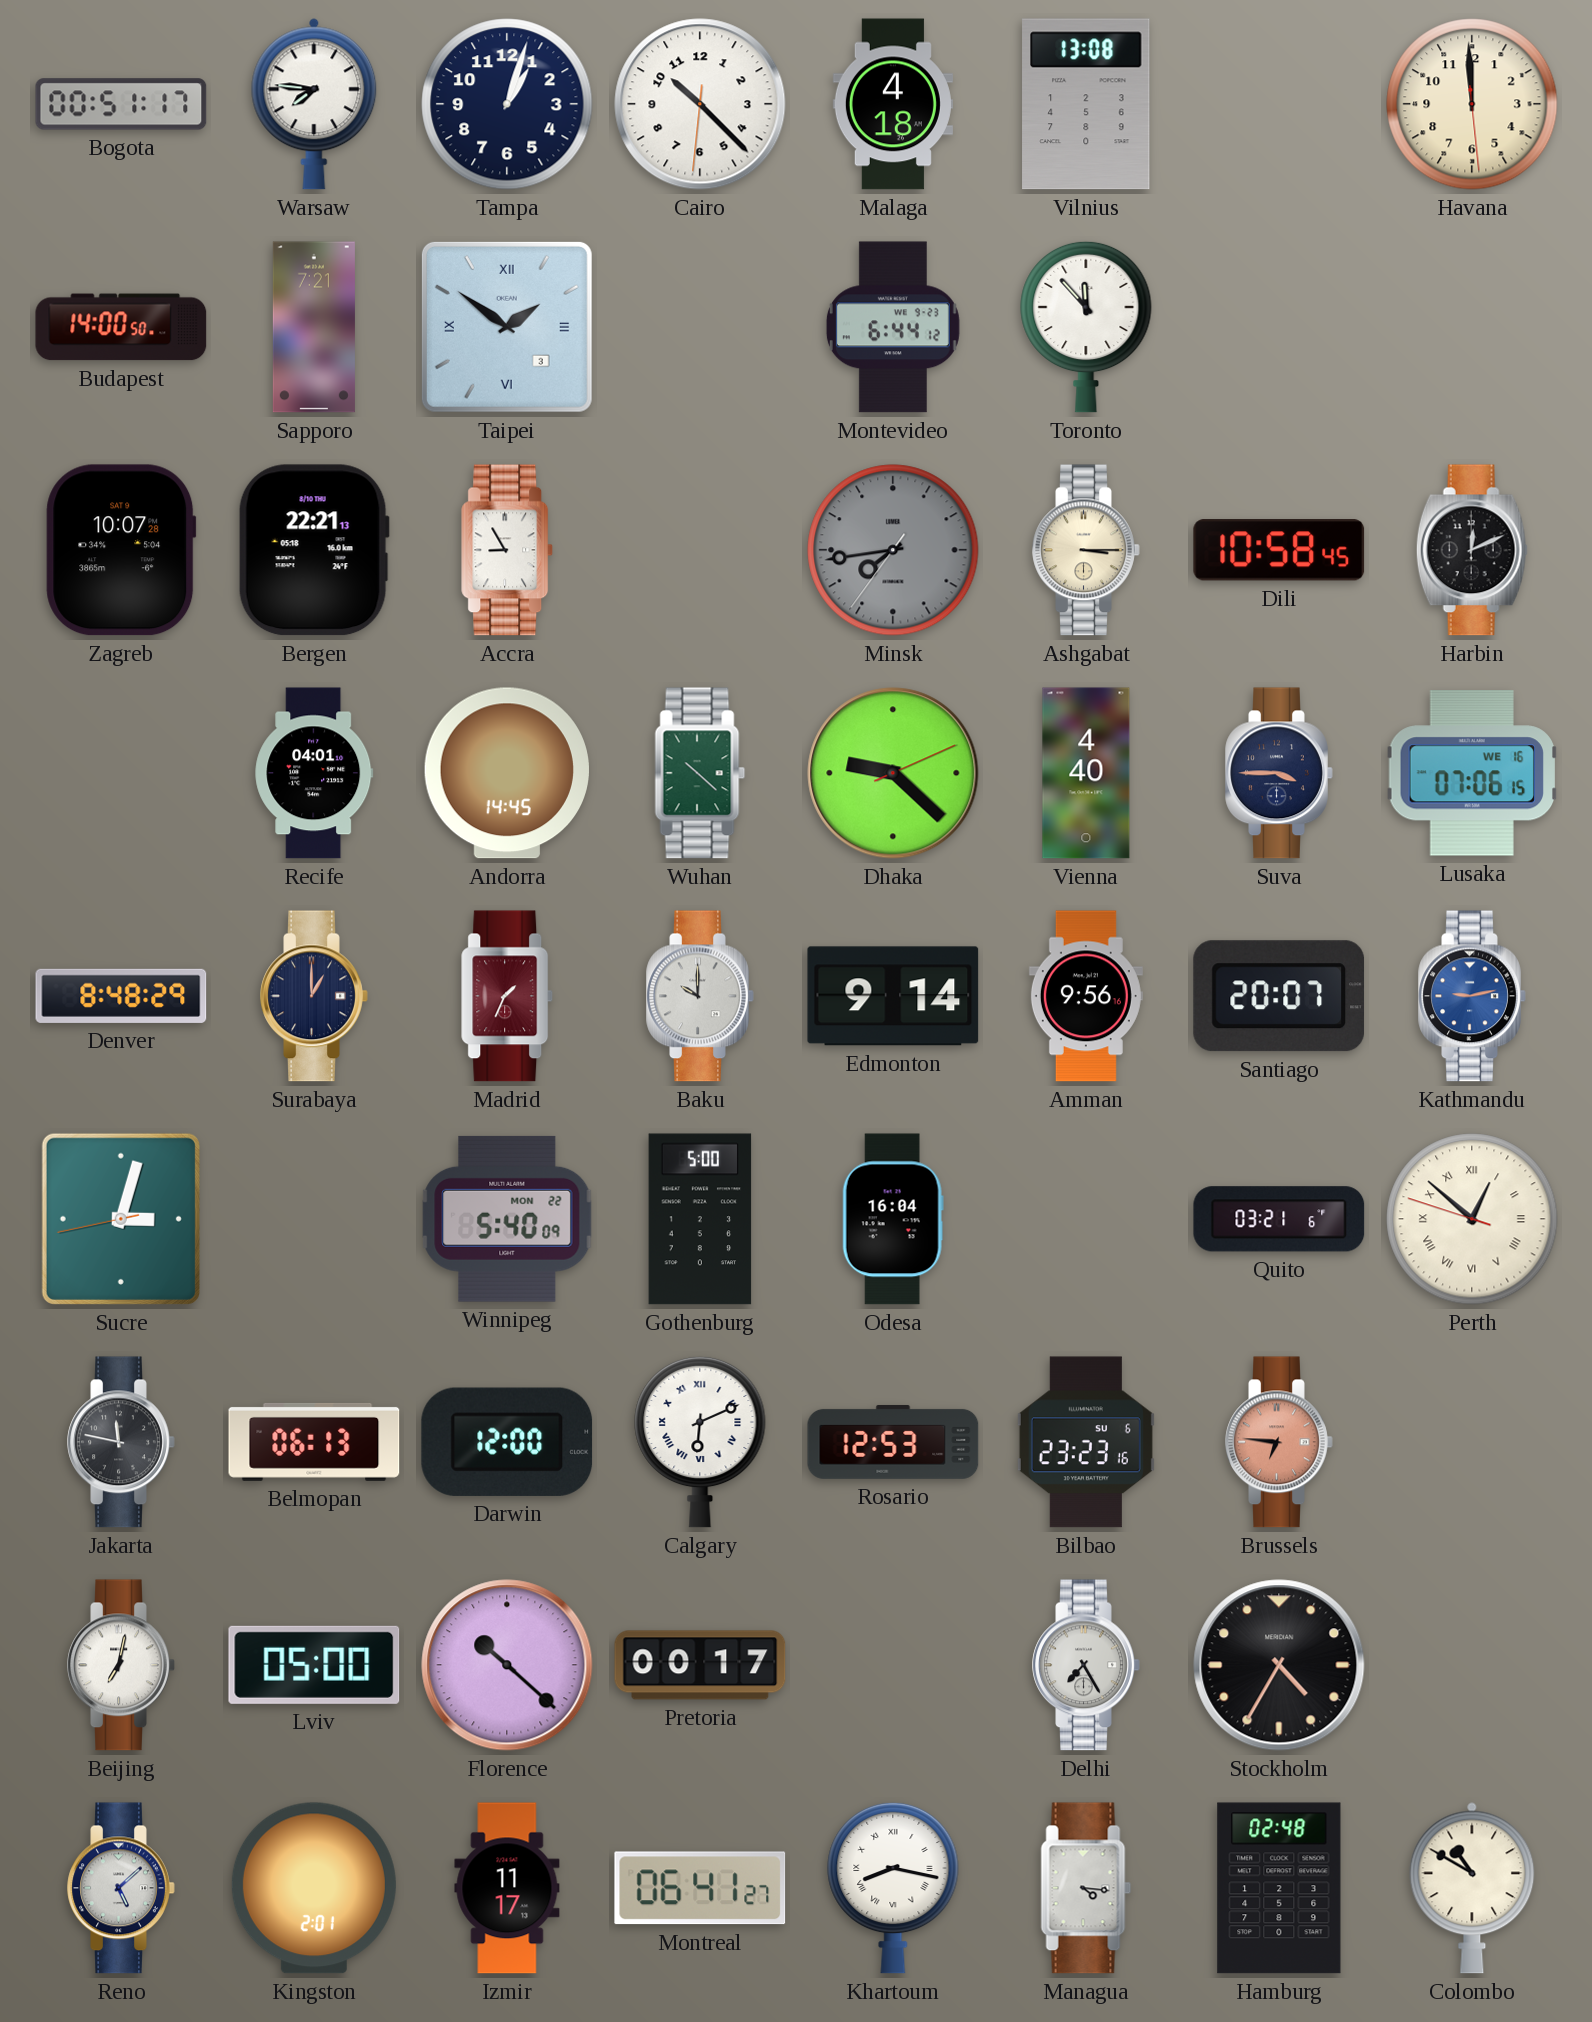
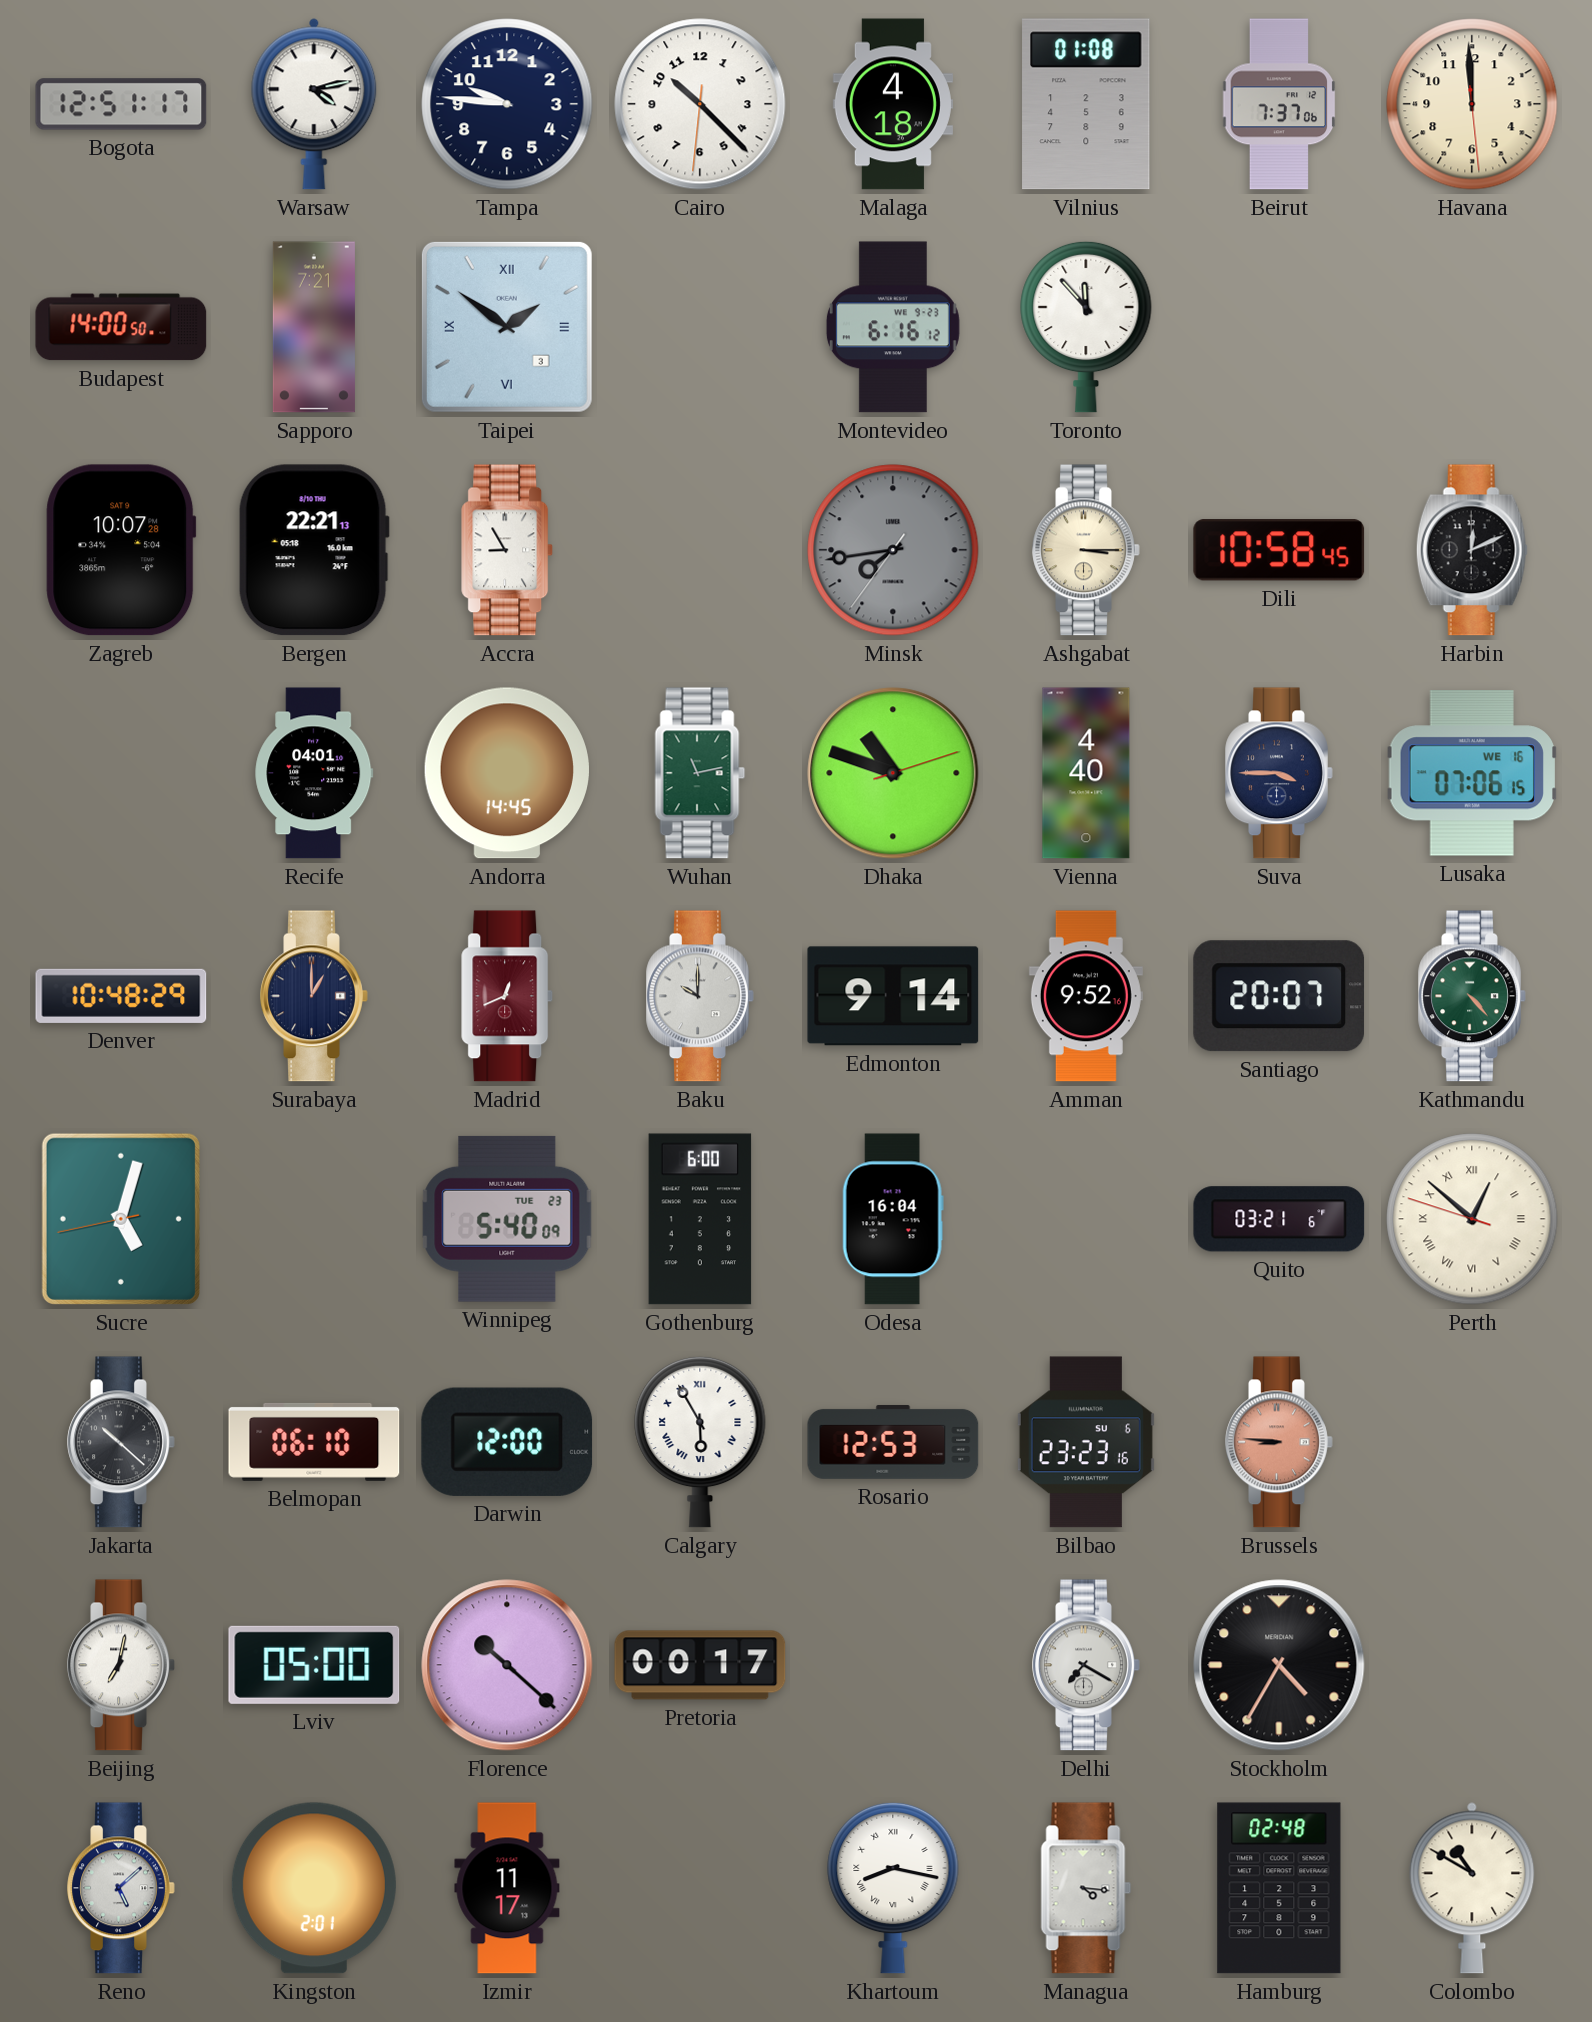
Bogota: 00:51 -> 12:51 (121, 104)
Warsaw: 7:46 -> 4:13 (314, 104)
Tampa: 1:03 -> 9:46 (507, 104)
Vilnius: 13:08 -> 01:08 (1086, 104)
Beirut: none -> 7:37 (1279, 104)
Montevideo: 6:44 -> 6:16 (893, 327)
Wuhan: 10:22 -> 11:13 (700, 773)
Dhaka: 9:22 -> 10:48 (893, 773)
Denver: 8:48 -> 10:48 (121, 996)
Madrid: 1:34 -> 12:41 (508, 996)
Amman: 9:56 -> 9:52 (1086, 996)
Kathmandu: 9:13 -> 4:23 (1472, 996)
Kathmandu dial: blue -> green (1472, 996)
Sucre: 3:02 -> 5:02 (121, 1219)
Winnipeg date: MON 22 -> TUE 23 (507, 1219)
Gothenburg: 5:00 -> 6:00 (700, 1219)
Jakarta: 11:47 -> 10:22 (121, 1442)
Belmopan: 06:13 -> 06:10 (314, 1442)
Calgary: 6:11 -> 5:55 (700, 1442)
Brussels: 6:46 -> 8:46 (1279, 1442)
Delhi: 7:25 -> 7:20 (1086, 1665)
Montreal: 06:41 -> none (700, 1888)
